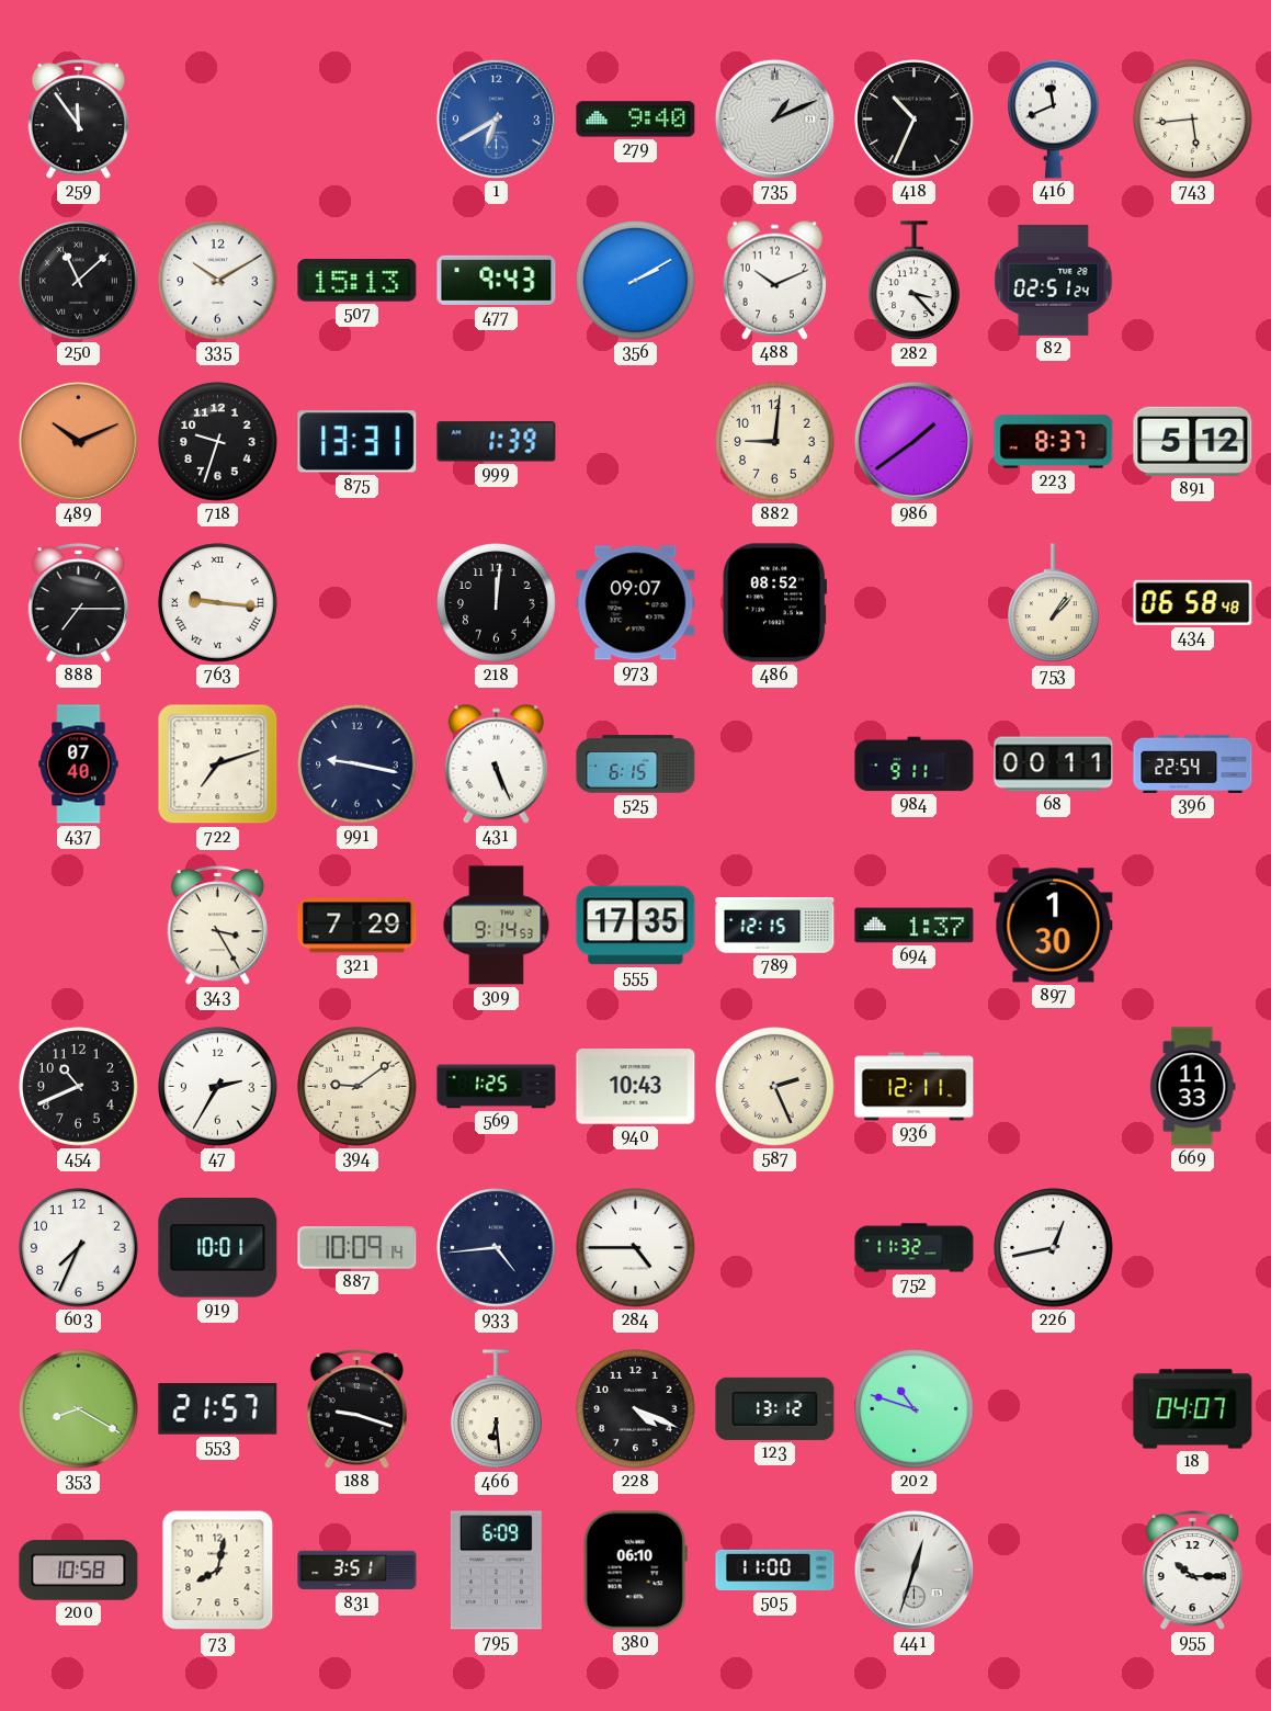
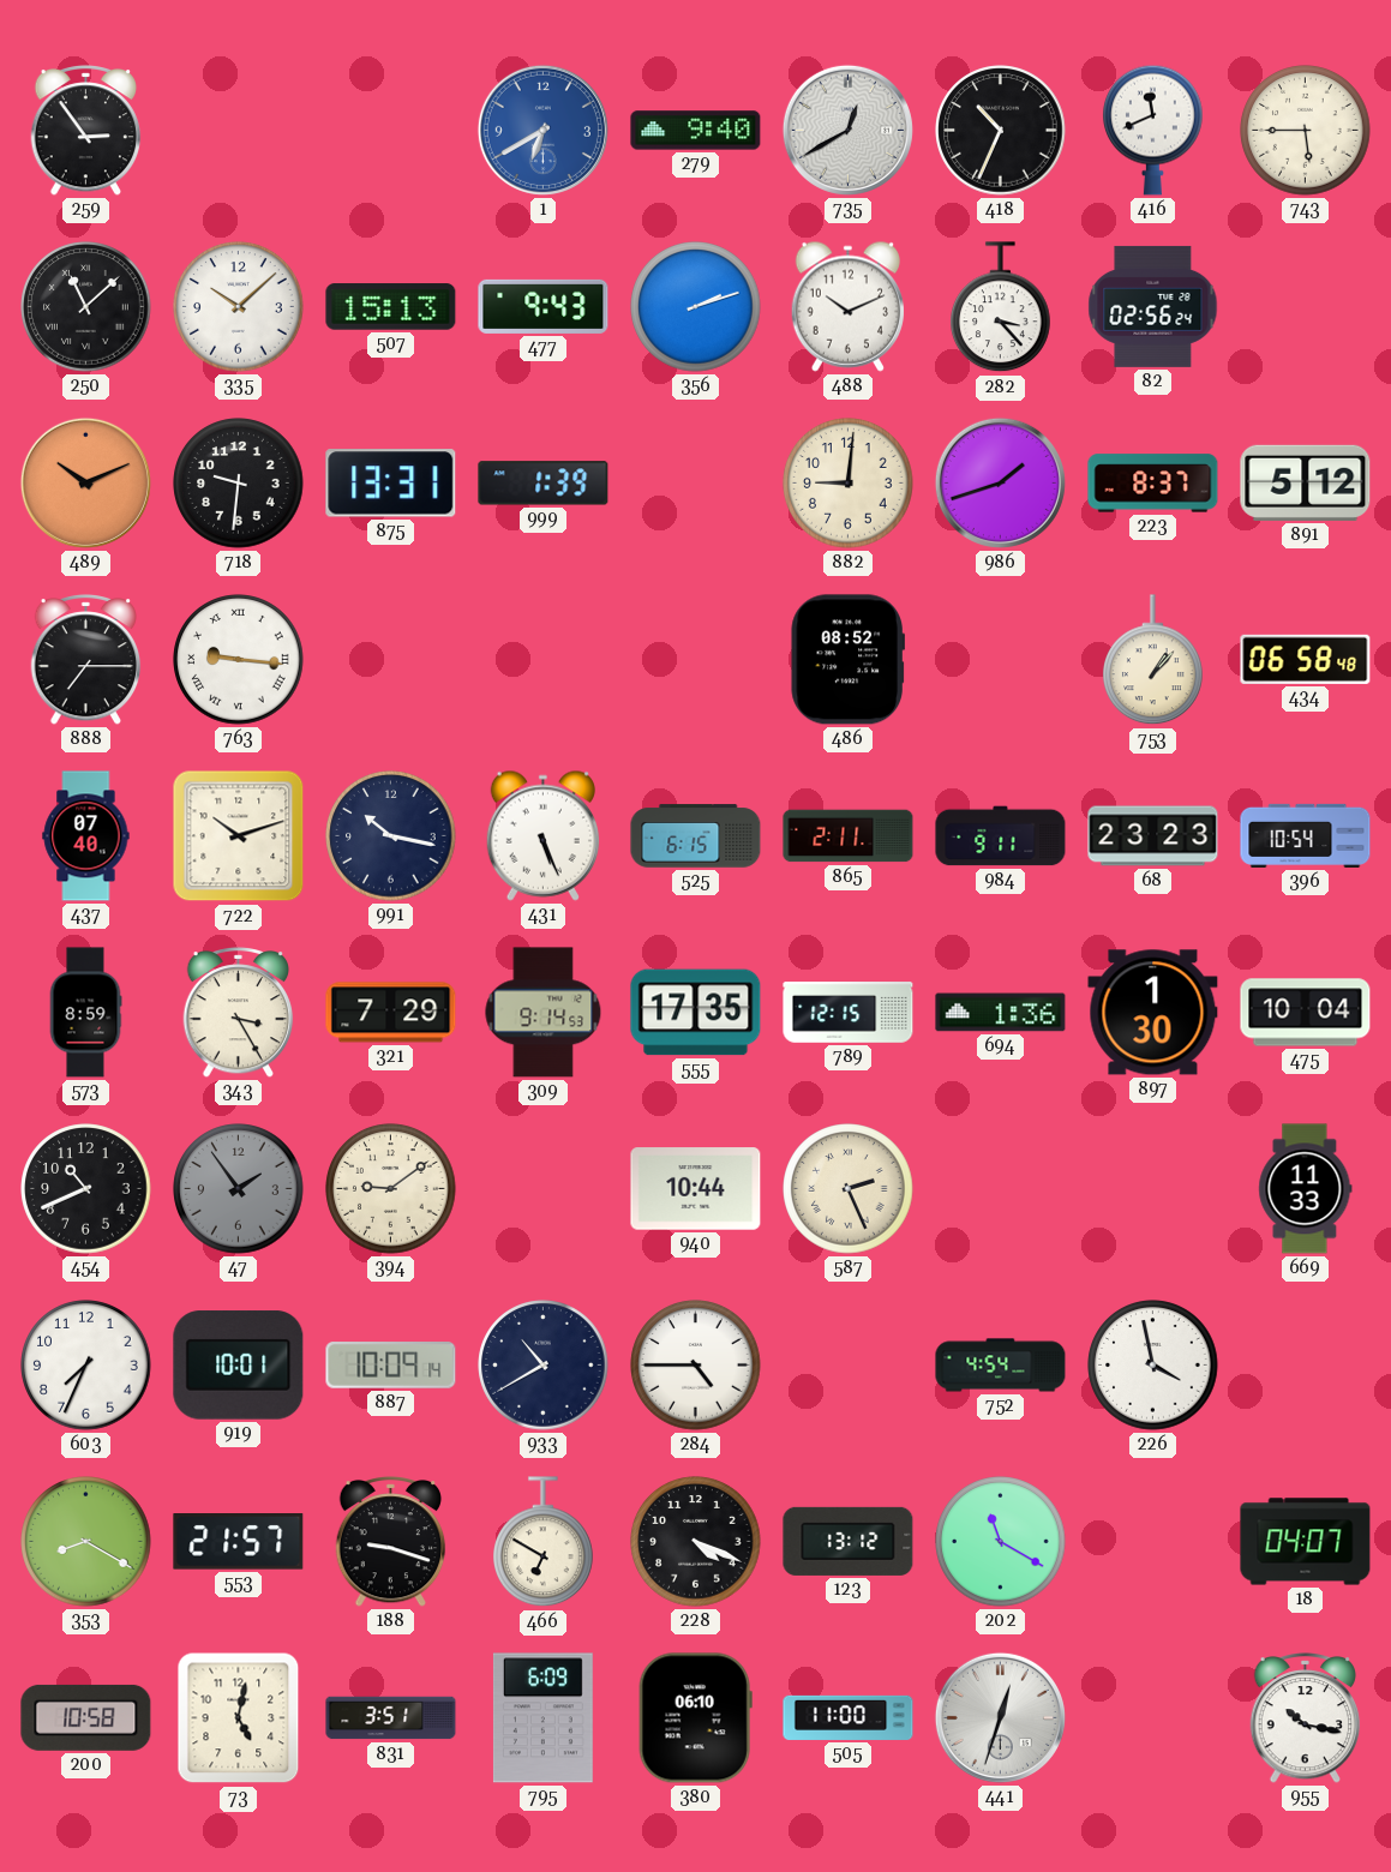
259: 11:54 -> 2:54 (86, 131)
735: 1:11 -> 12:40 (847, 130)
743: 5:44 -> 5:45 (1306, 131)
335: 10:10 -> 10:08 (239, 307)
356: 2:10 -> 2:12 (696, 307)
82: 02:51 -> 02:56 (1153, 306)
718: 9:33 -> 9:31 (239, 484)
986: 1:39 -> 1:42 (1000, 482)
218: 12:01 -> none (497, 603)
973: 09:07 -> none (636, 603)
722: 7:12 -> 10:12 (239, 836)
991: 9:17 -> 10:17 (391, 836)
865: none -> 2:11 (849, 836)
68: 00:11 -> 23:23 (1153, 836)
396: 22:54 -> 10:54 (1306, 835)
573: none -> 8:59 (85, 1013)
694: 1:37 -> 1:36 (1001, 1013)
475: none -> 10:04 (1306, 1013)
47: 2:35 -> 1:54 (239, 1189)
47 dial: white -> grey (239, 1189)
569: 1:25 -> none (497, 1087)
940: 10:43 -> 10:44 (696, 1189)
936: 12:11 -> none (915, 1087)
933: 4:44 -> 10:40 (544, 1366)
752: 11:32 -> 4:54 (1001, 1366)
226: 12:43 -> 3:58 (1153, 1366)
466: 6:29 -> 6:50 (544, 1542)
202: 10:48 -> 11:20 (1001, 1542)
73: 8:02 -> 5:02 (239, 1718)
955: 10:15 -> 10:17 (1306, 1718)
